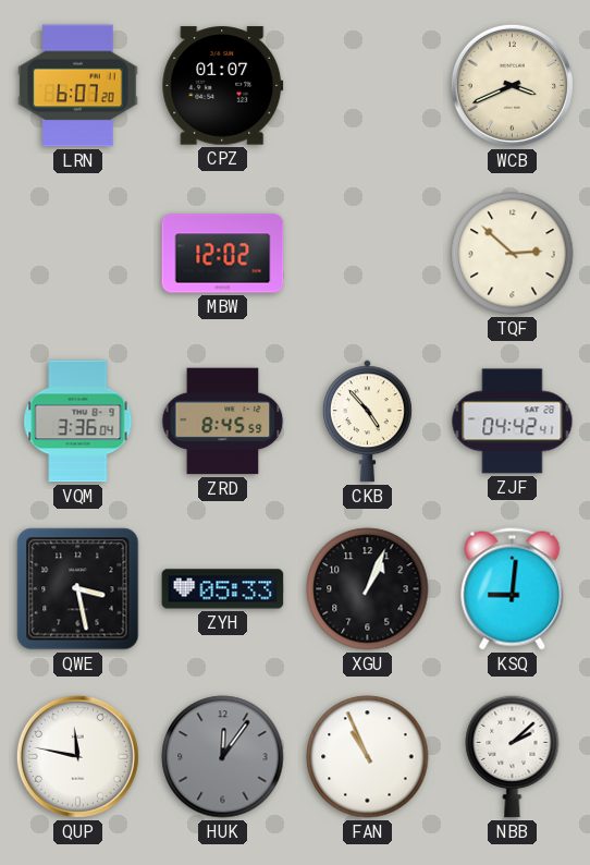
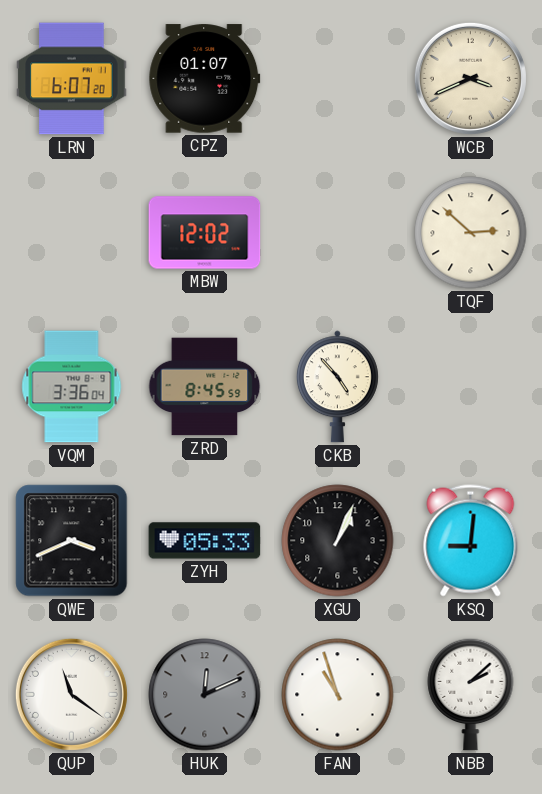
ZJF: 04:42 -> none (513, 422)
QWE: 3:28 -> 3:41 (72, 541)
QUP: 11:47 -> 11:21 (71, 694)
HUK: 12:06 -> 12:11 (205, 695)
FAN: 10:56 -> 10:57 (338, 695)
